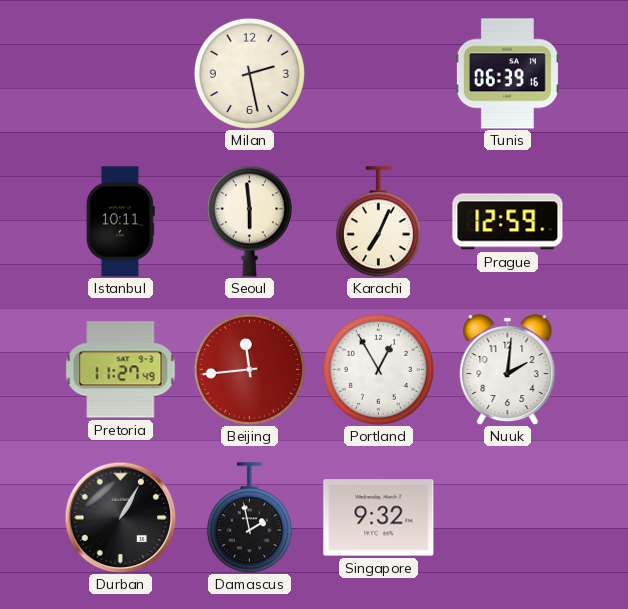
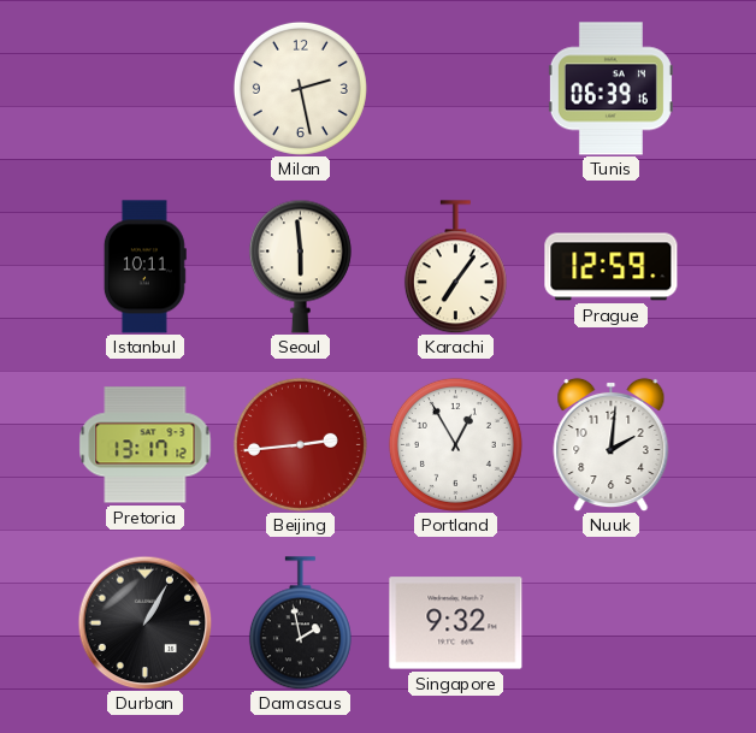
Karachi: 7:04 -> 7:06 (455, 267)
Pretoria: 11:27 -> 13:17 (146, 445)
Beijing: 11:44 -> 2:44 (300, 444)
